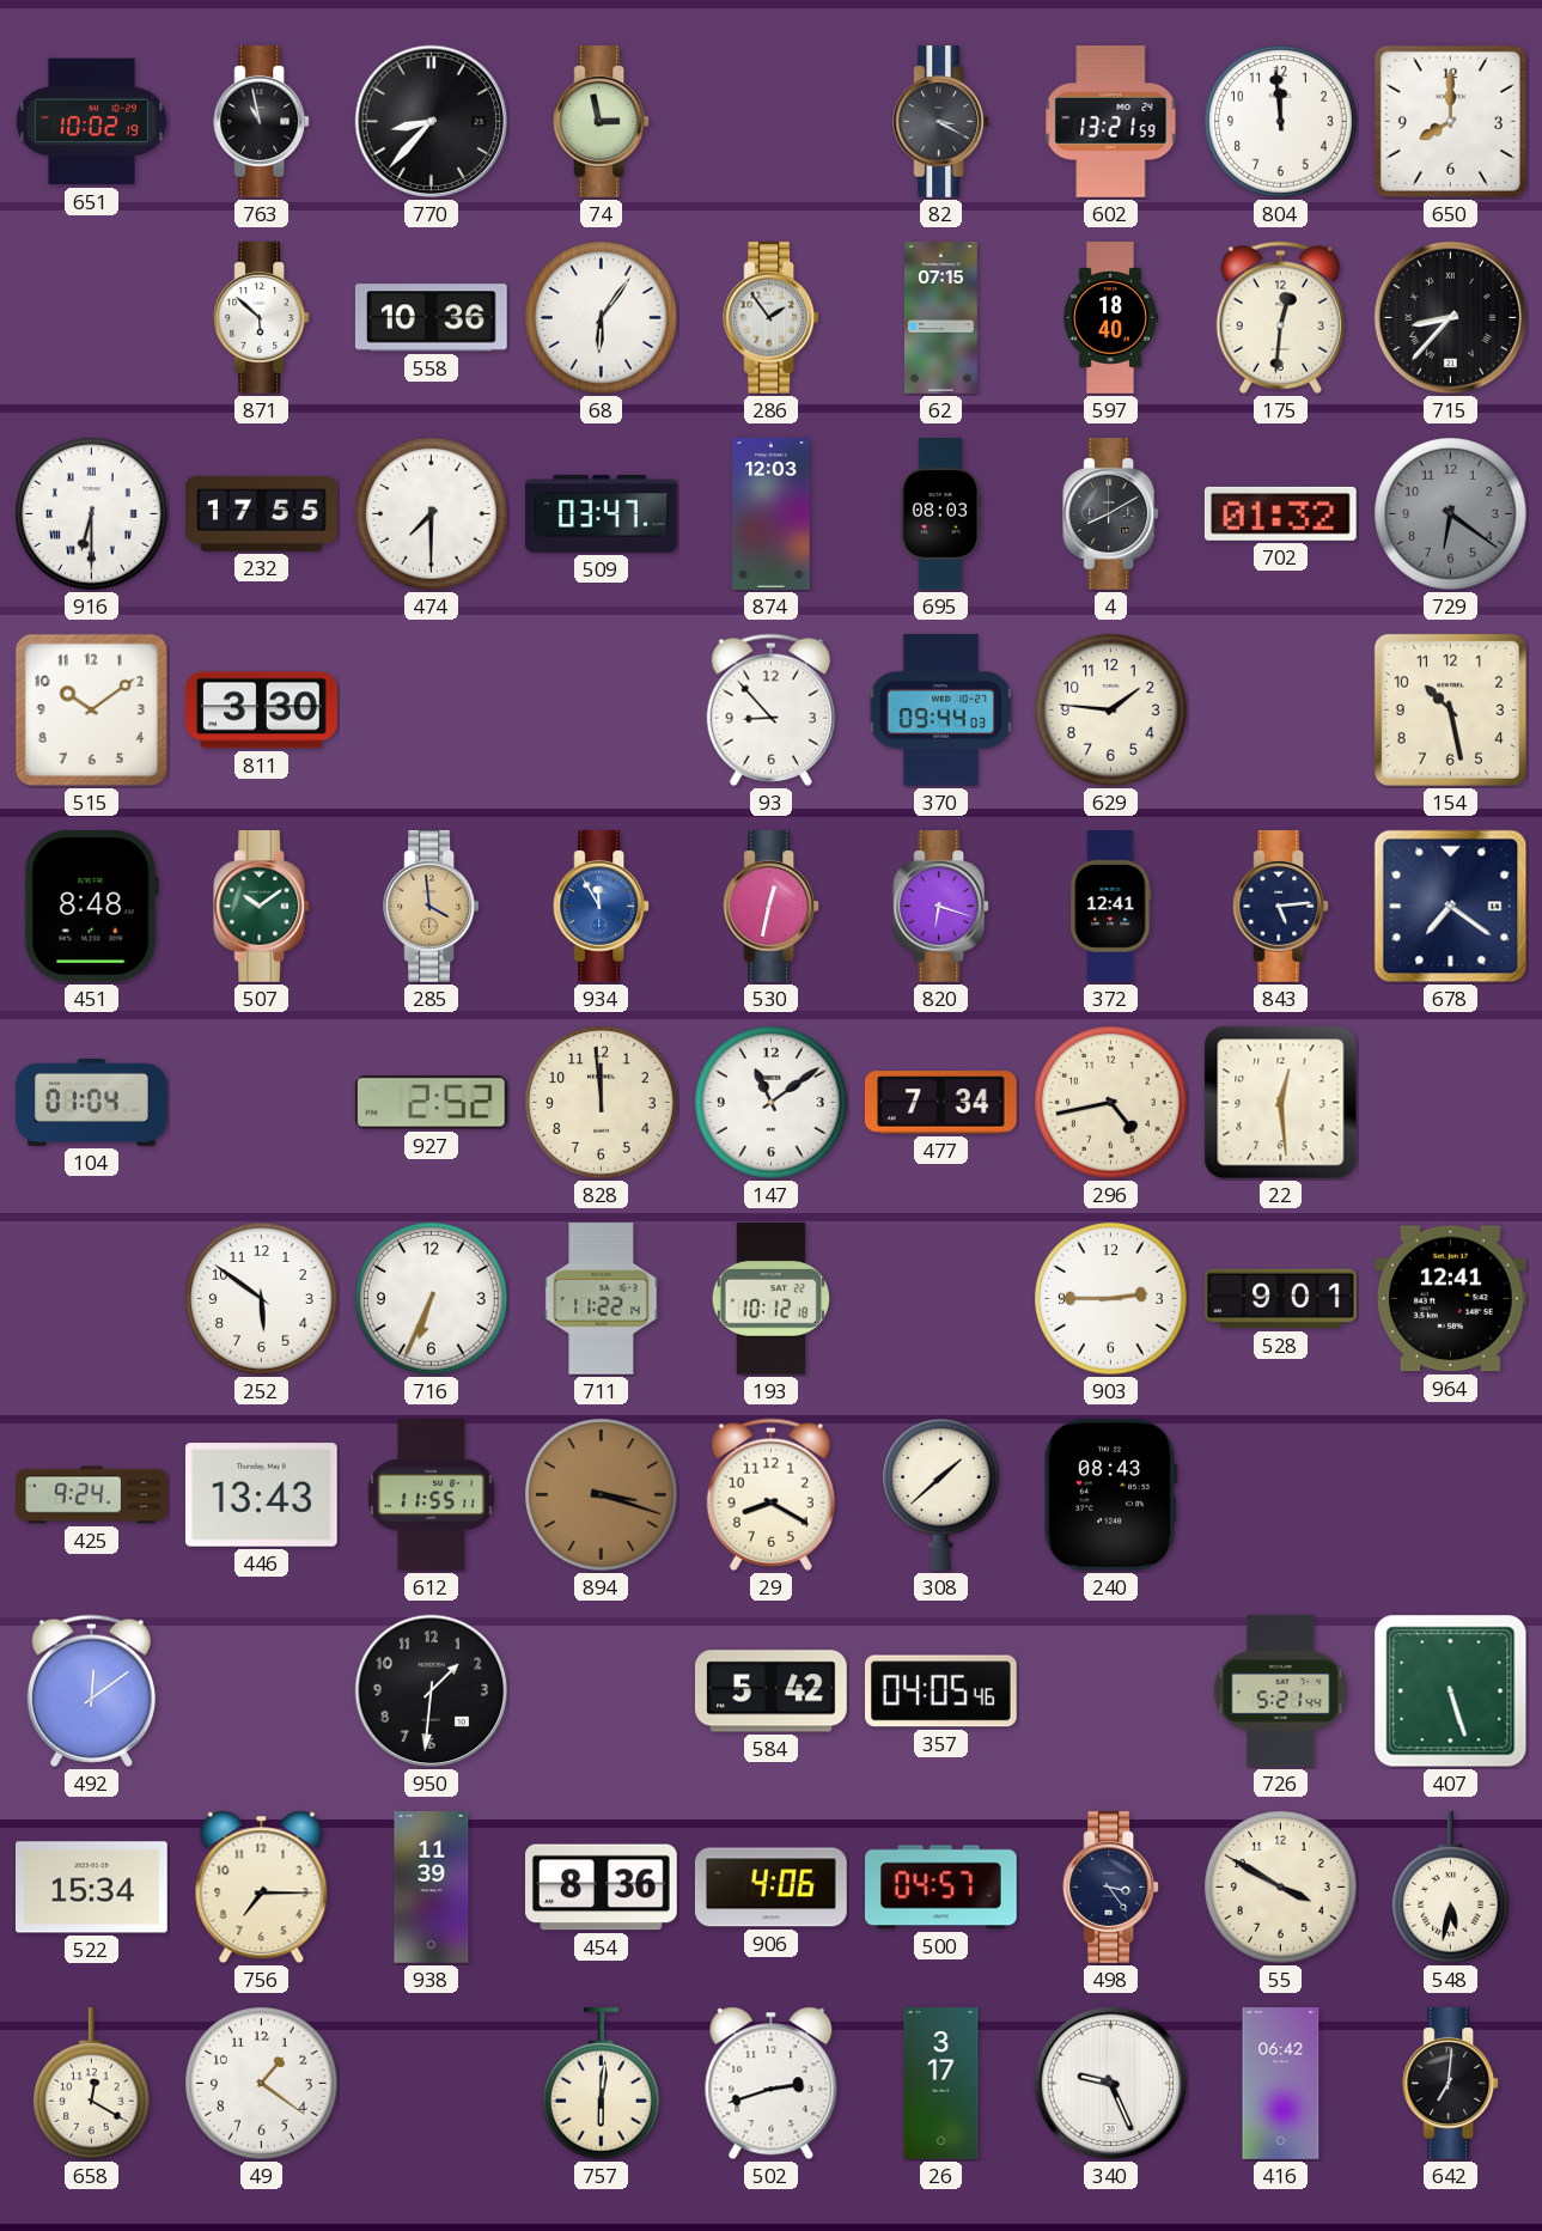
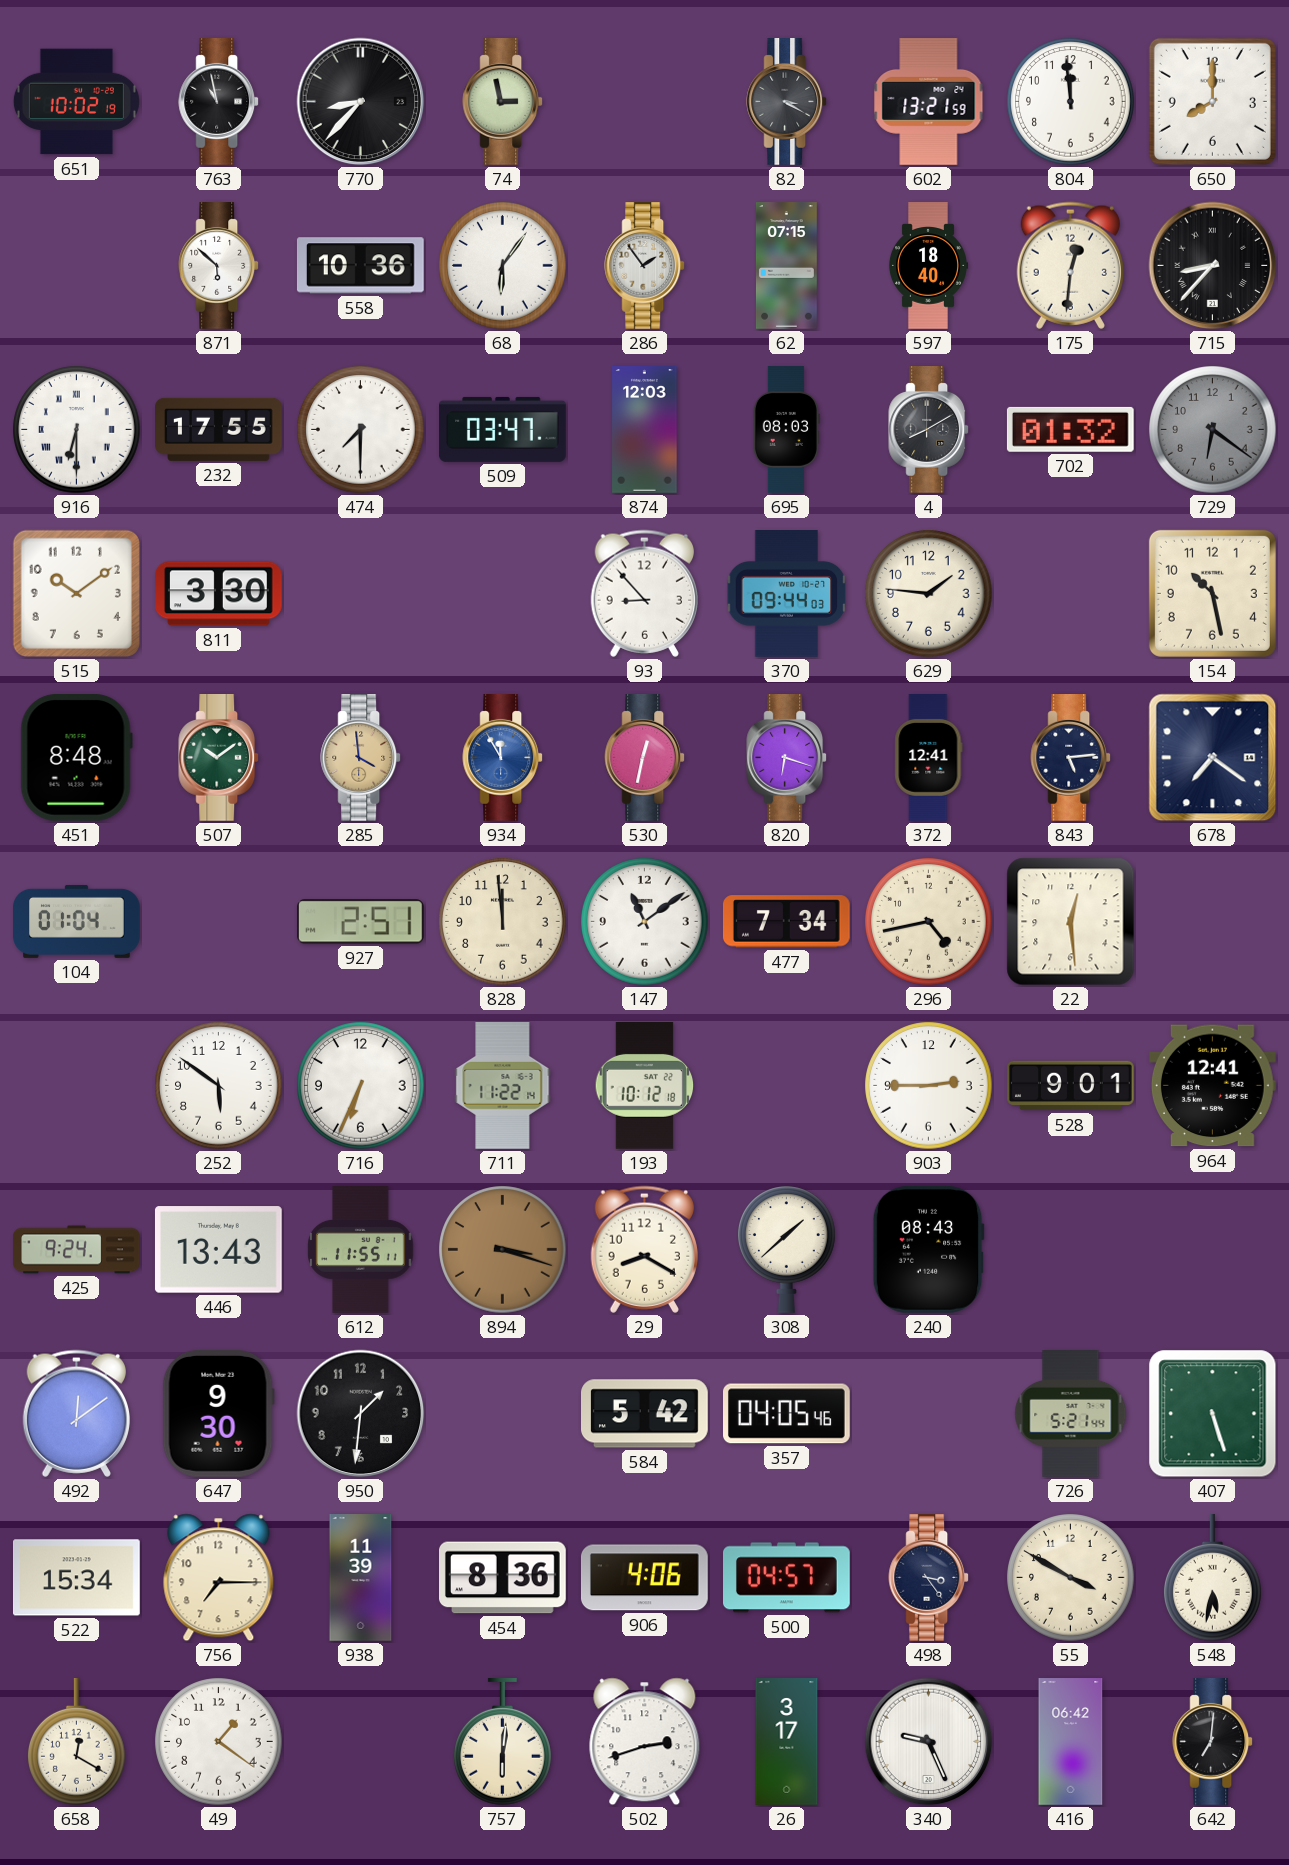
927: 2:52 -> 2:51 (360, 922)
647: none -> 9:30 (218, 1413)
